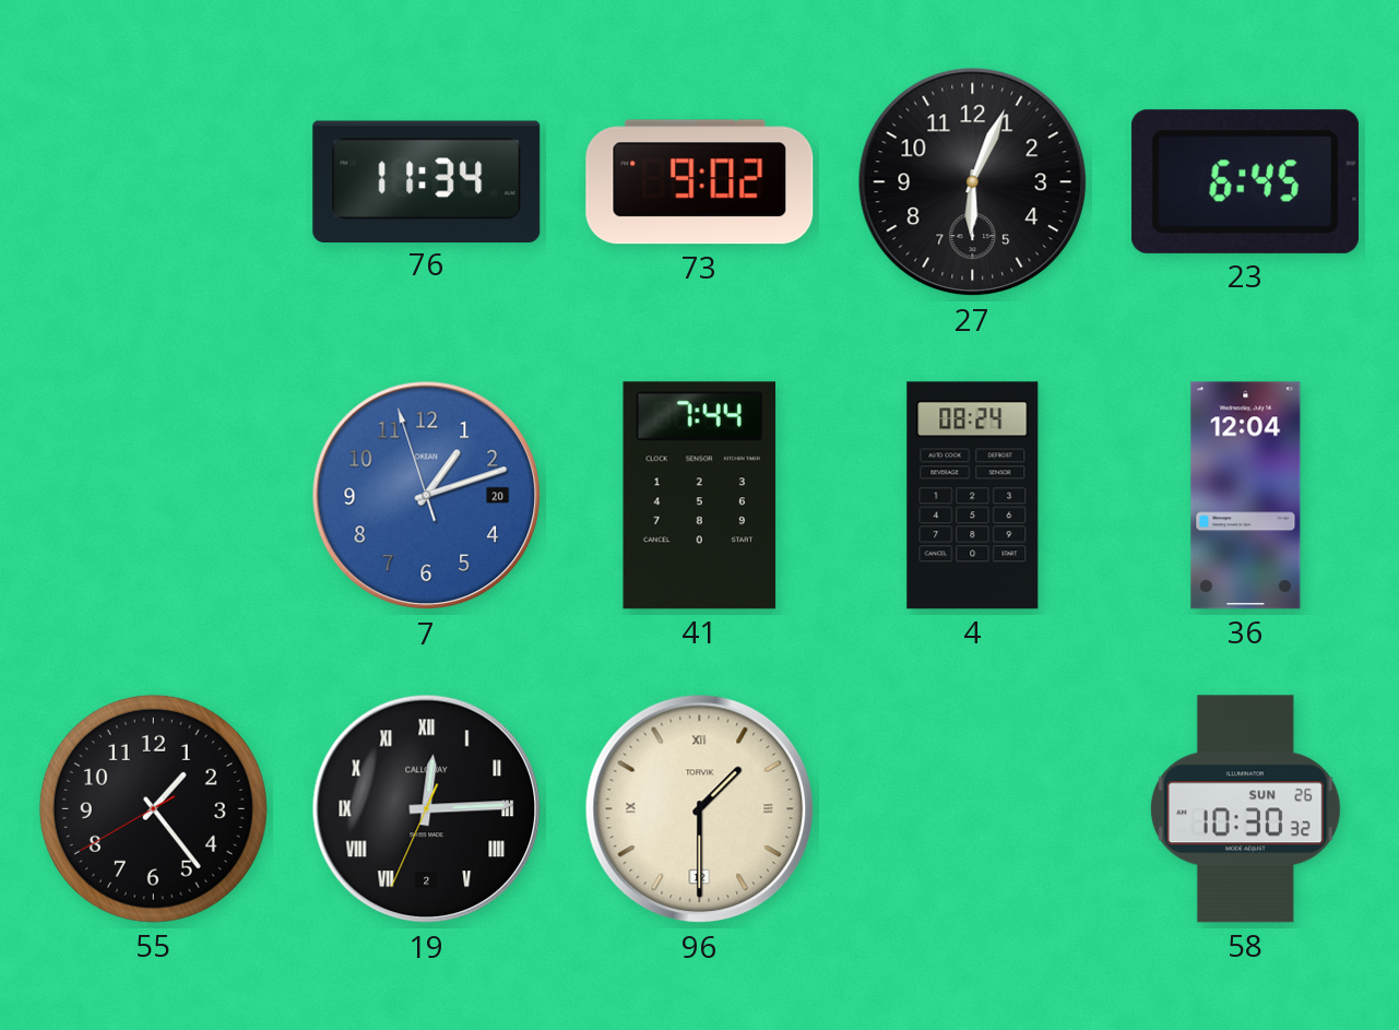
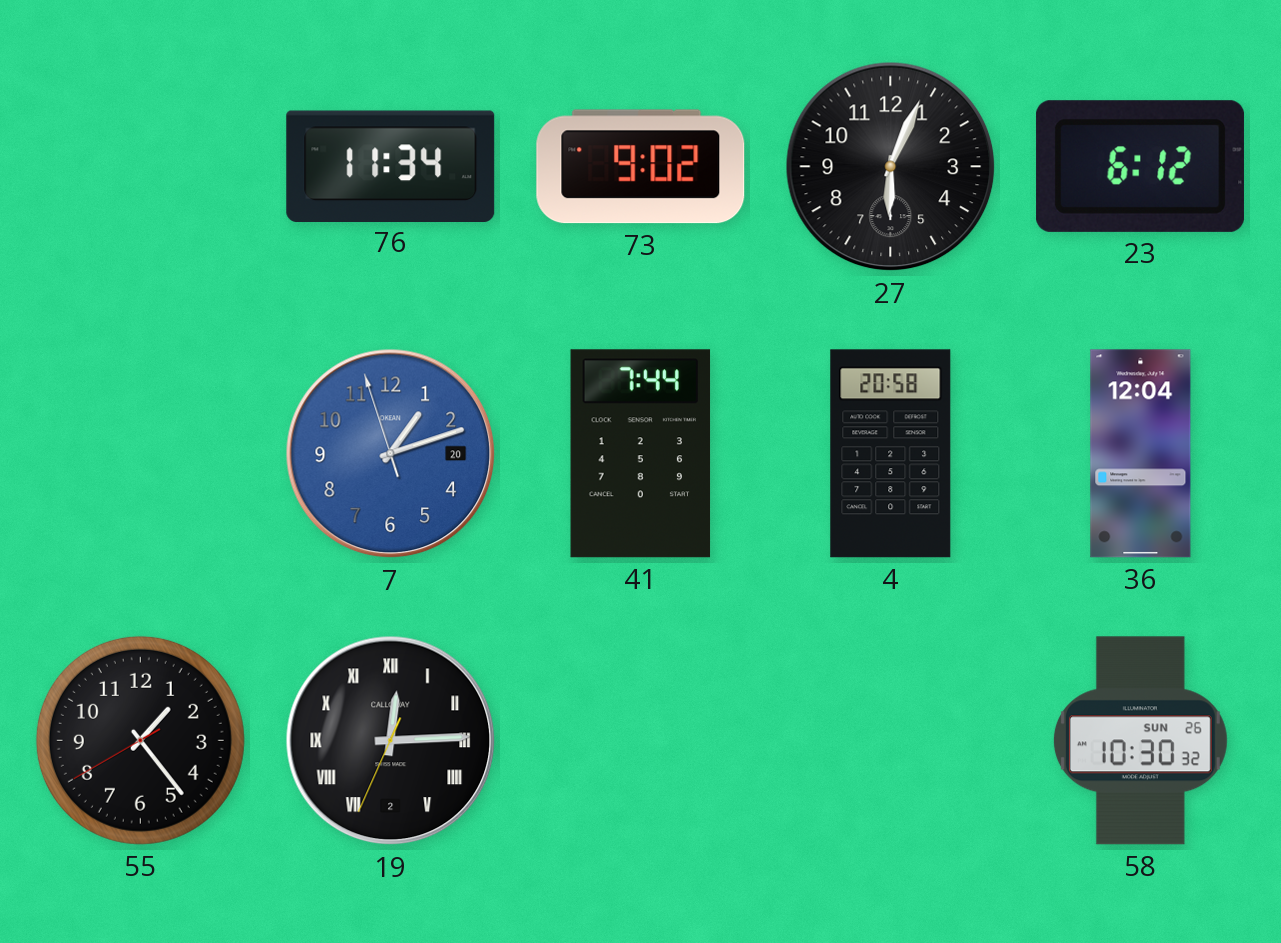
23: 6:45 -> 6:12 (1140, 166)
4: 08:24 -> 20:58 (891, 454)
96: 1:30 -> none (700, 809)
